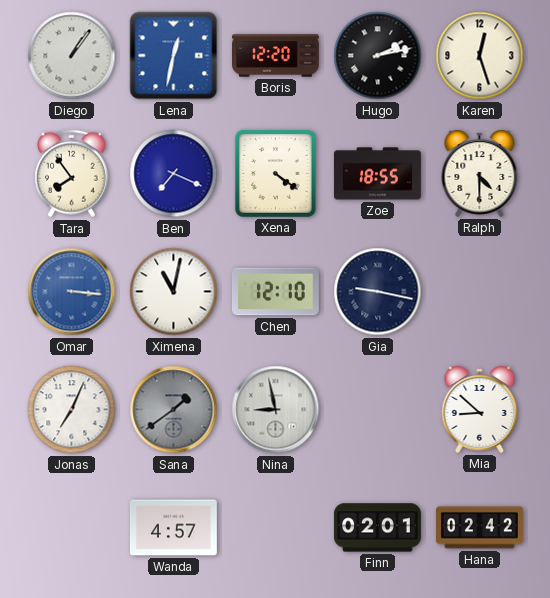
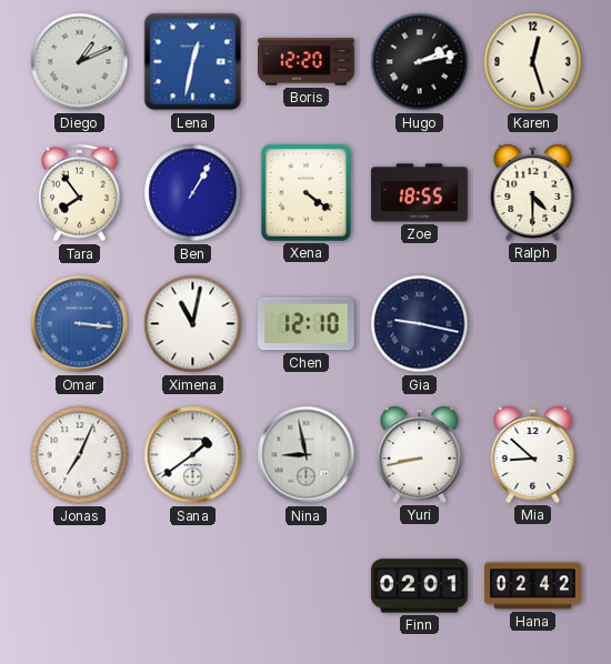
Diego: 1:06 -> 1:11 (80, 62)
Ben: 7:19 -> 1:05 (193, 193)
Sana dial: grey -> white (193, 455)
Yuri: none -> 8:43 (420, 454)
Wanda: 4:57 -> none (173, 528)
